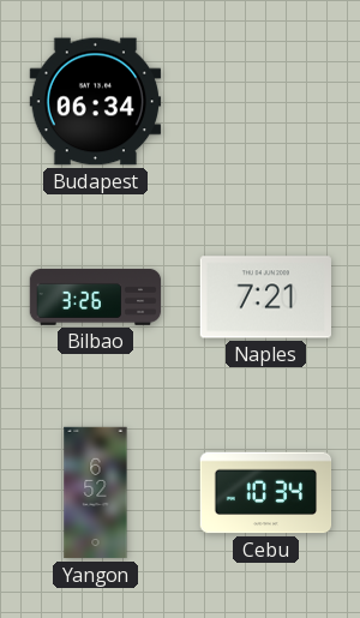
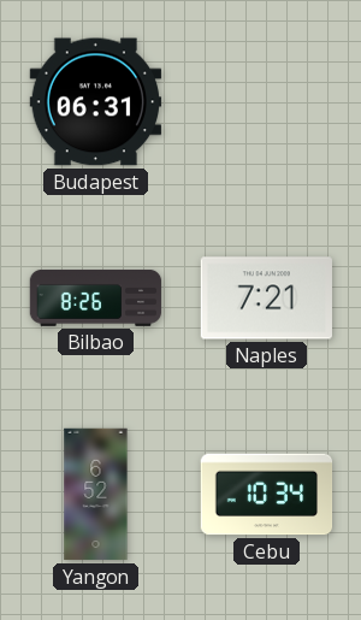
Budapest: 06:34 -> 06:31 (96, 102)
Bilbao: 3:26 -> 8:26 (96, 297)
